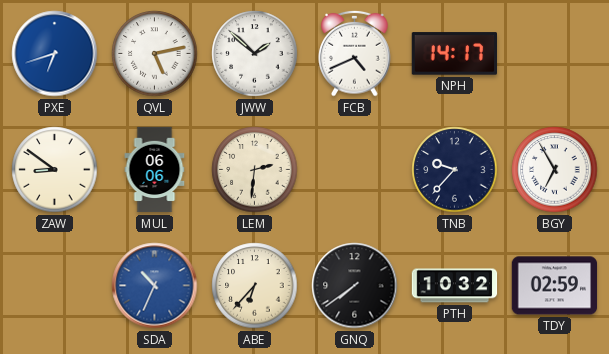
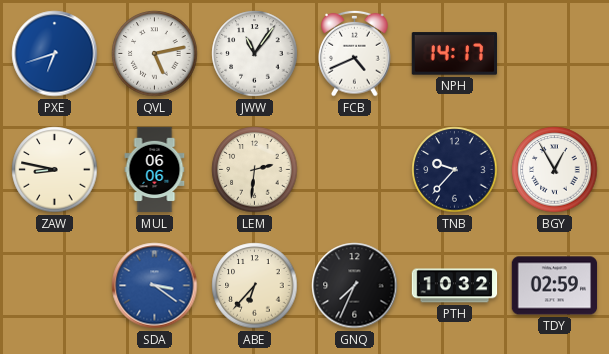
JWW: 1:52 -> 11:06 (255, 54)
ZAW: 8:51 -> 8:47 (55, 170)
BGY: 6:55 -> 12:55 (555, 170)
SDA: 10:34 -> 3:21 (155, 286)
GNQ: 7:39 -> 7:34 (355, 286)
